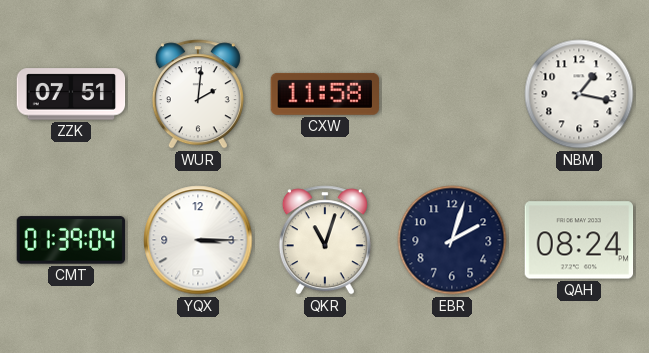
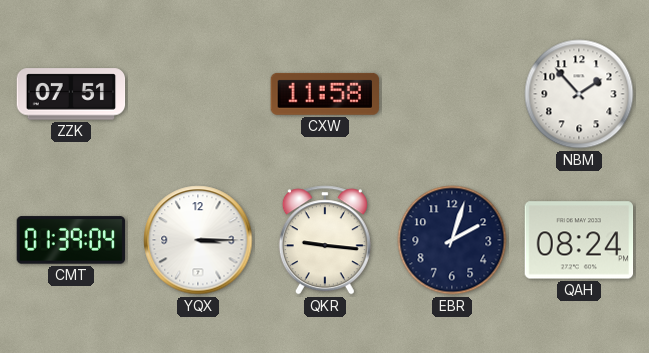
WUR: 2:01 -> none (198, 94)
NBM: 1:17 -> 1:53 (579, 94)
QKR: 11:03 -> 9:16 (325, 240)
